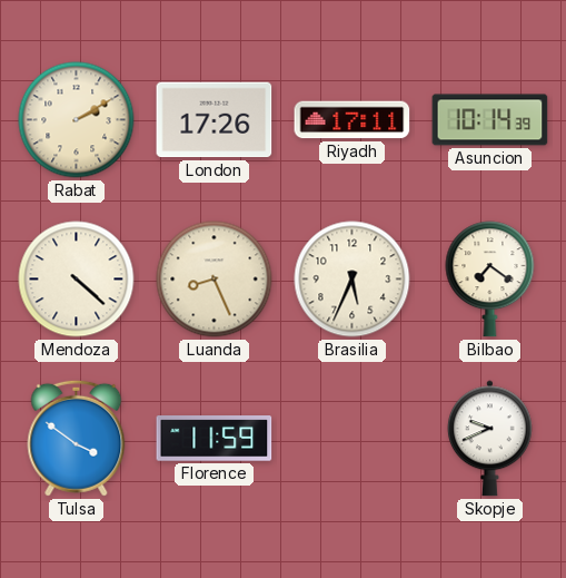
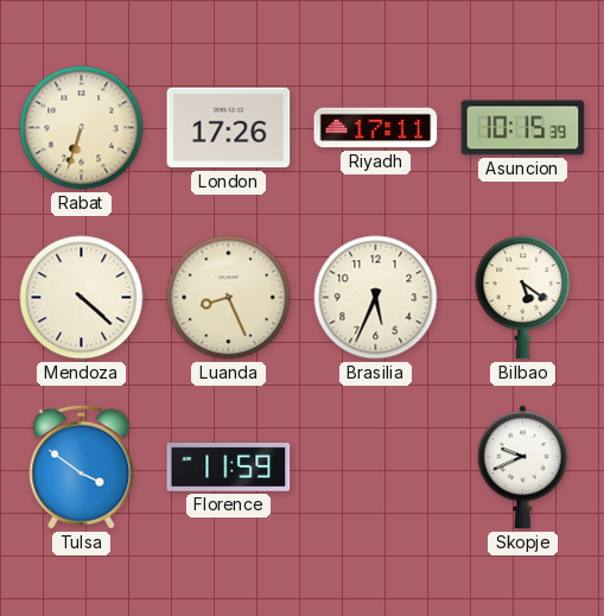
Rabat: 2:10 -> 6:33 (82, 128)
Asuncion: 10:14 -> 10:15 (523, 128)
Bilbao: 7:21 -> 5:21 (523, 298)
